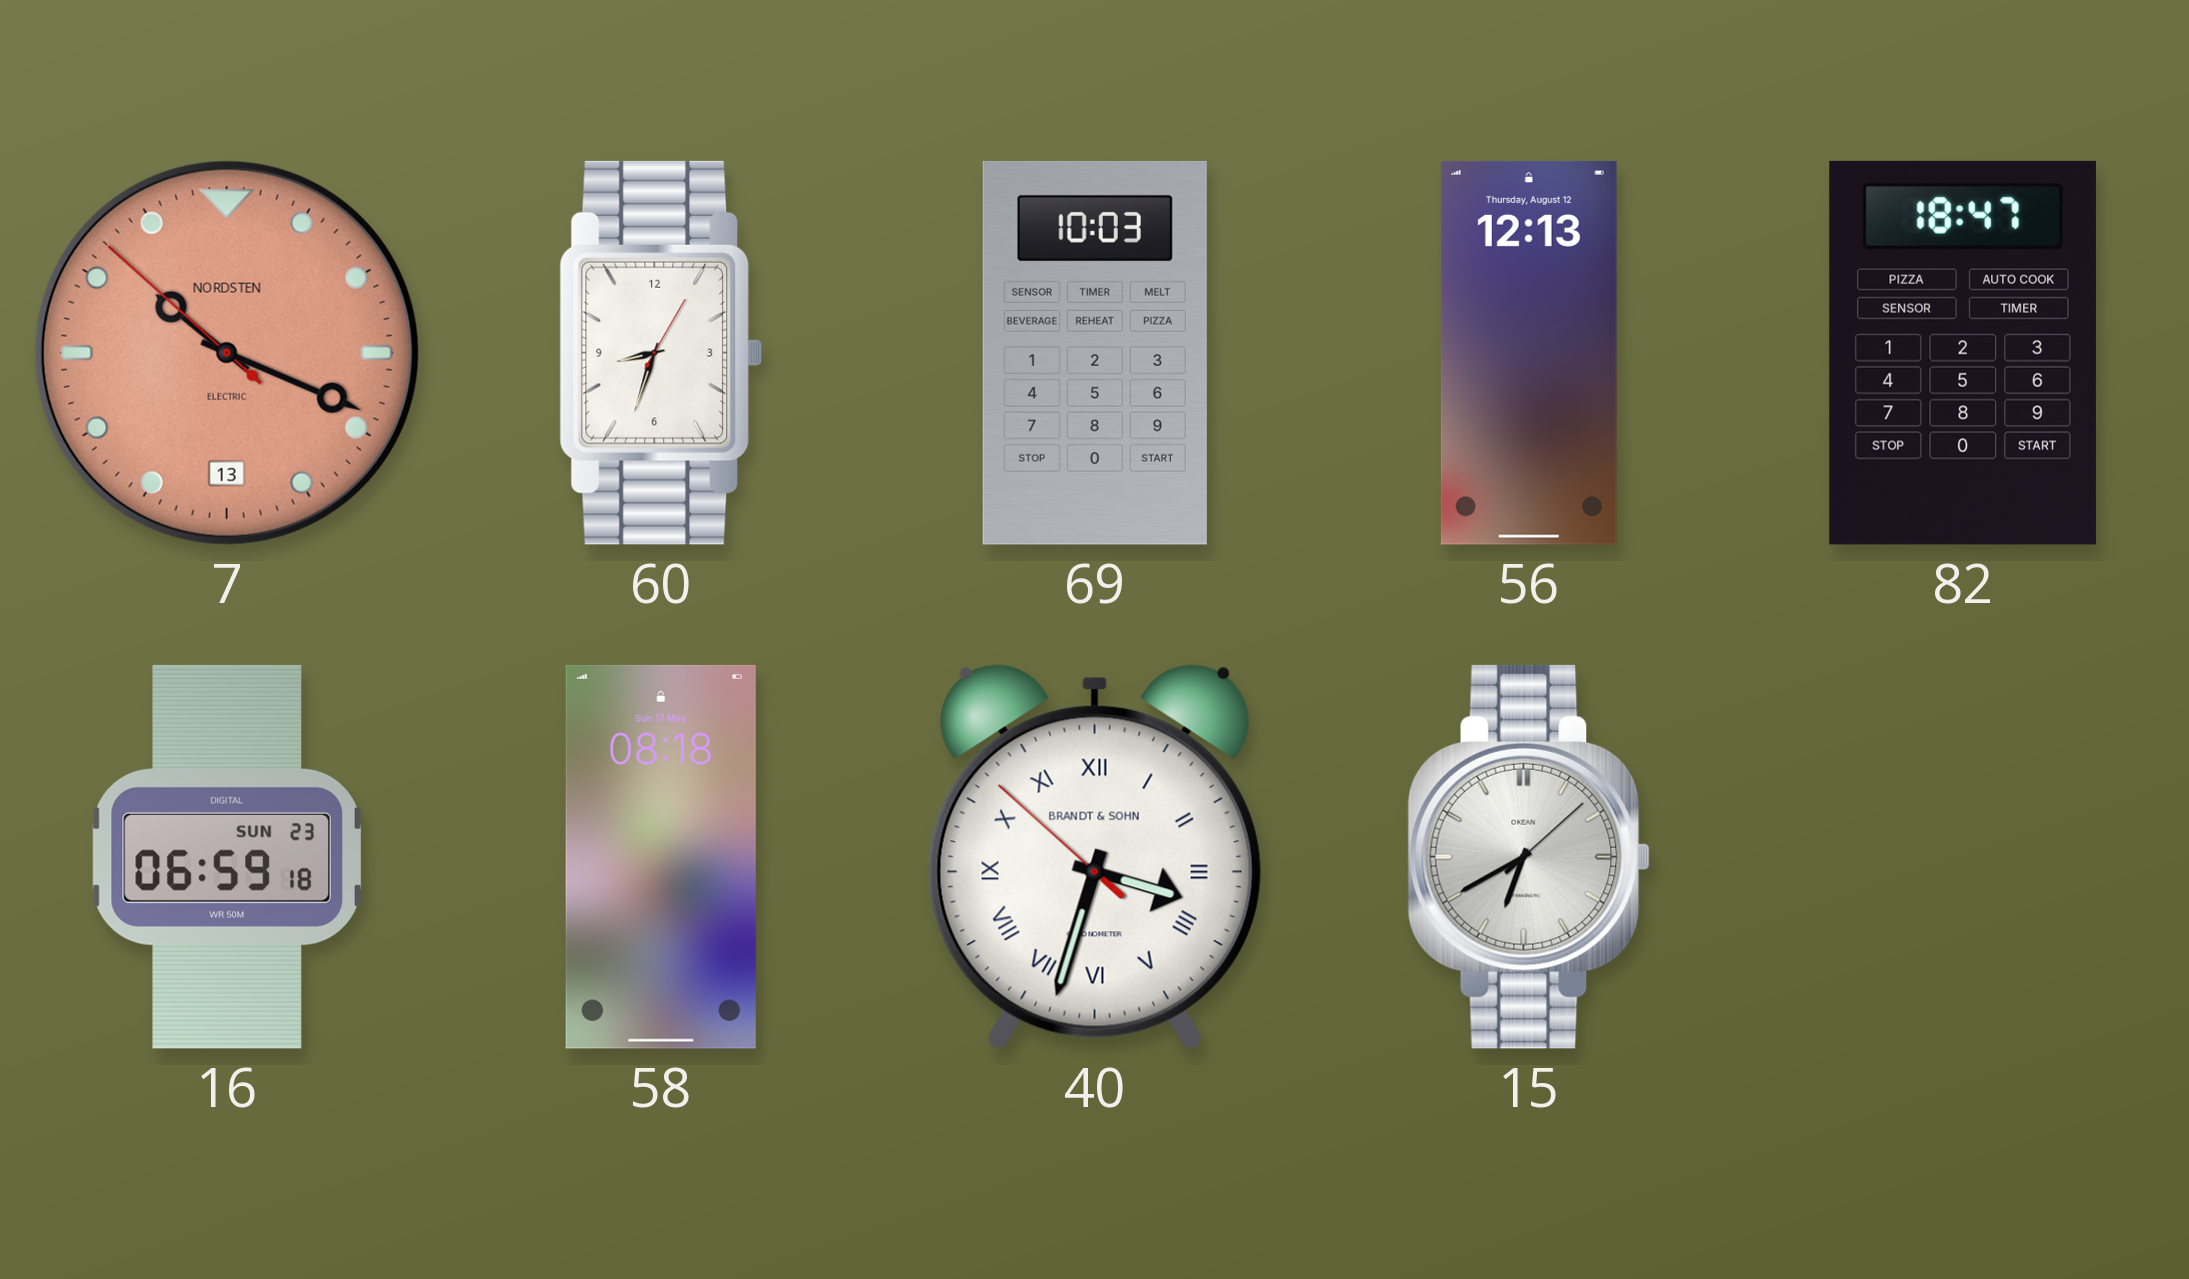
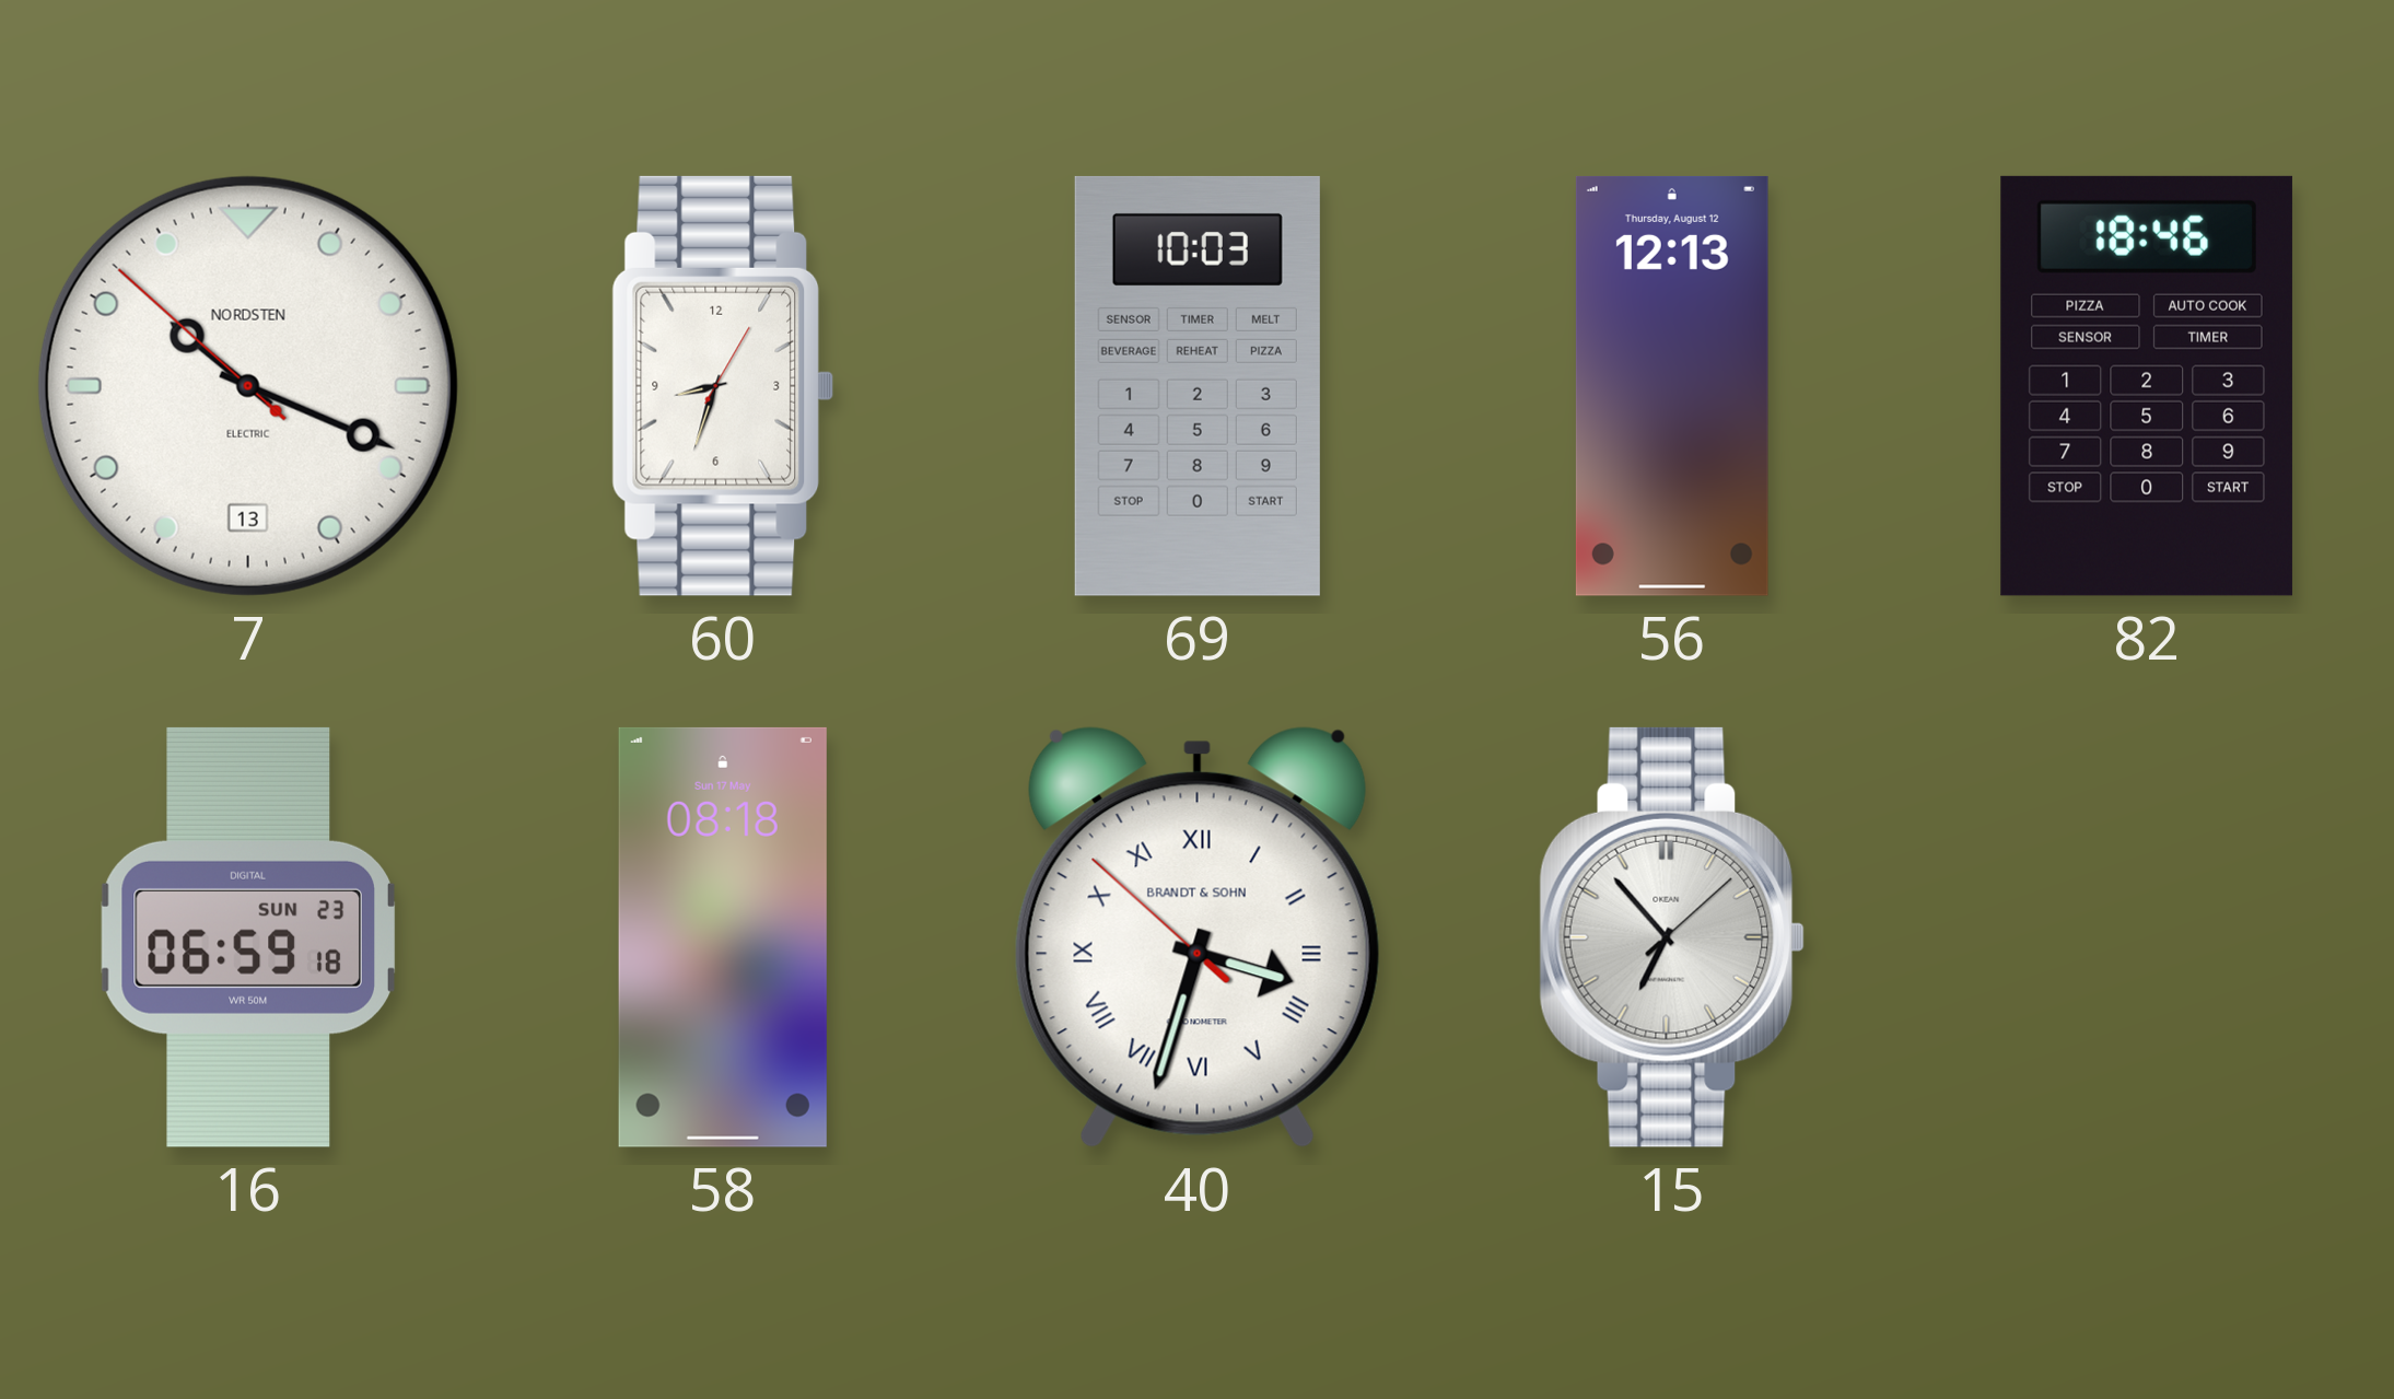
7 dial: salmon -> white (248, 386)
82: 18:47 -> 18:46 (2147, 386)
15: 6:40 -> 6:53 (1672, 937)
